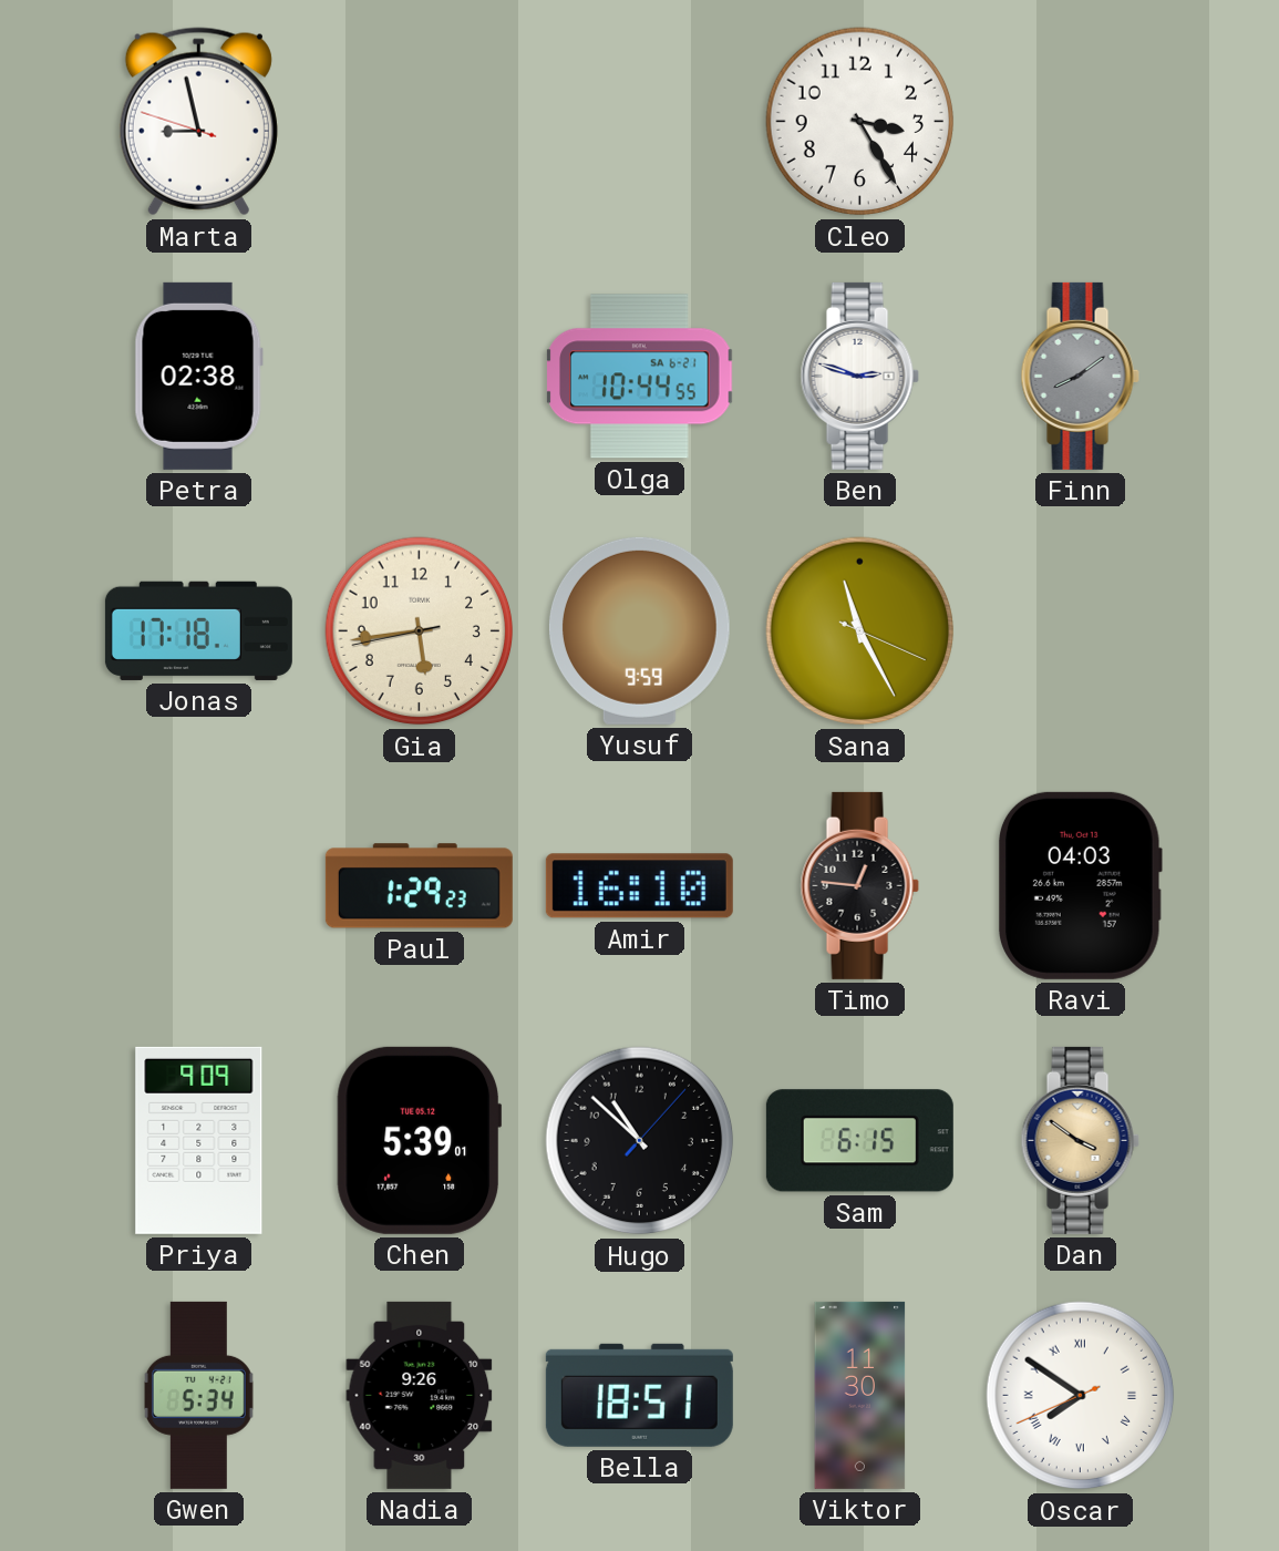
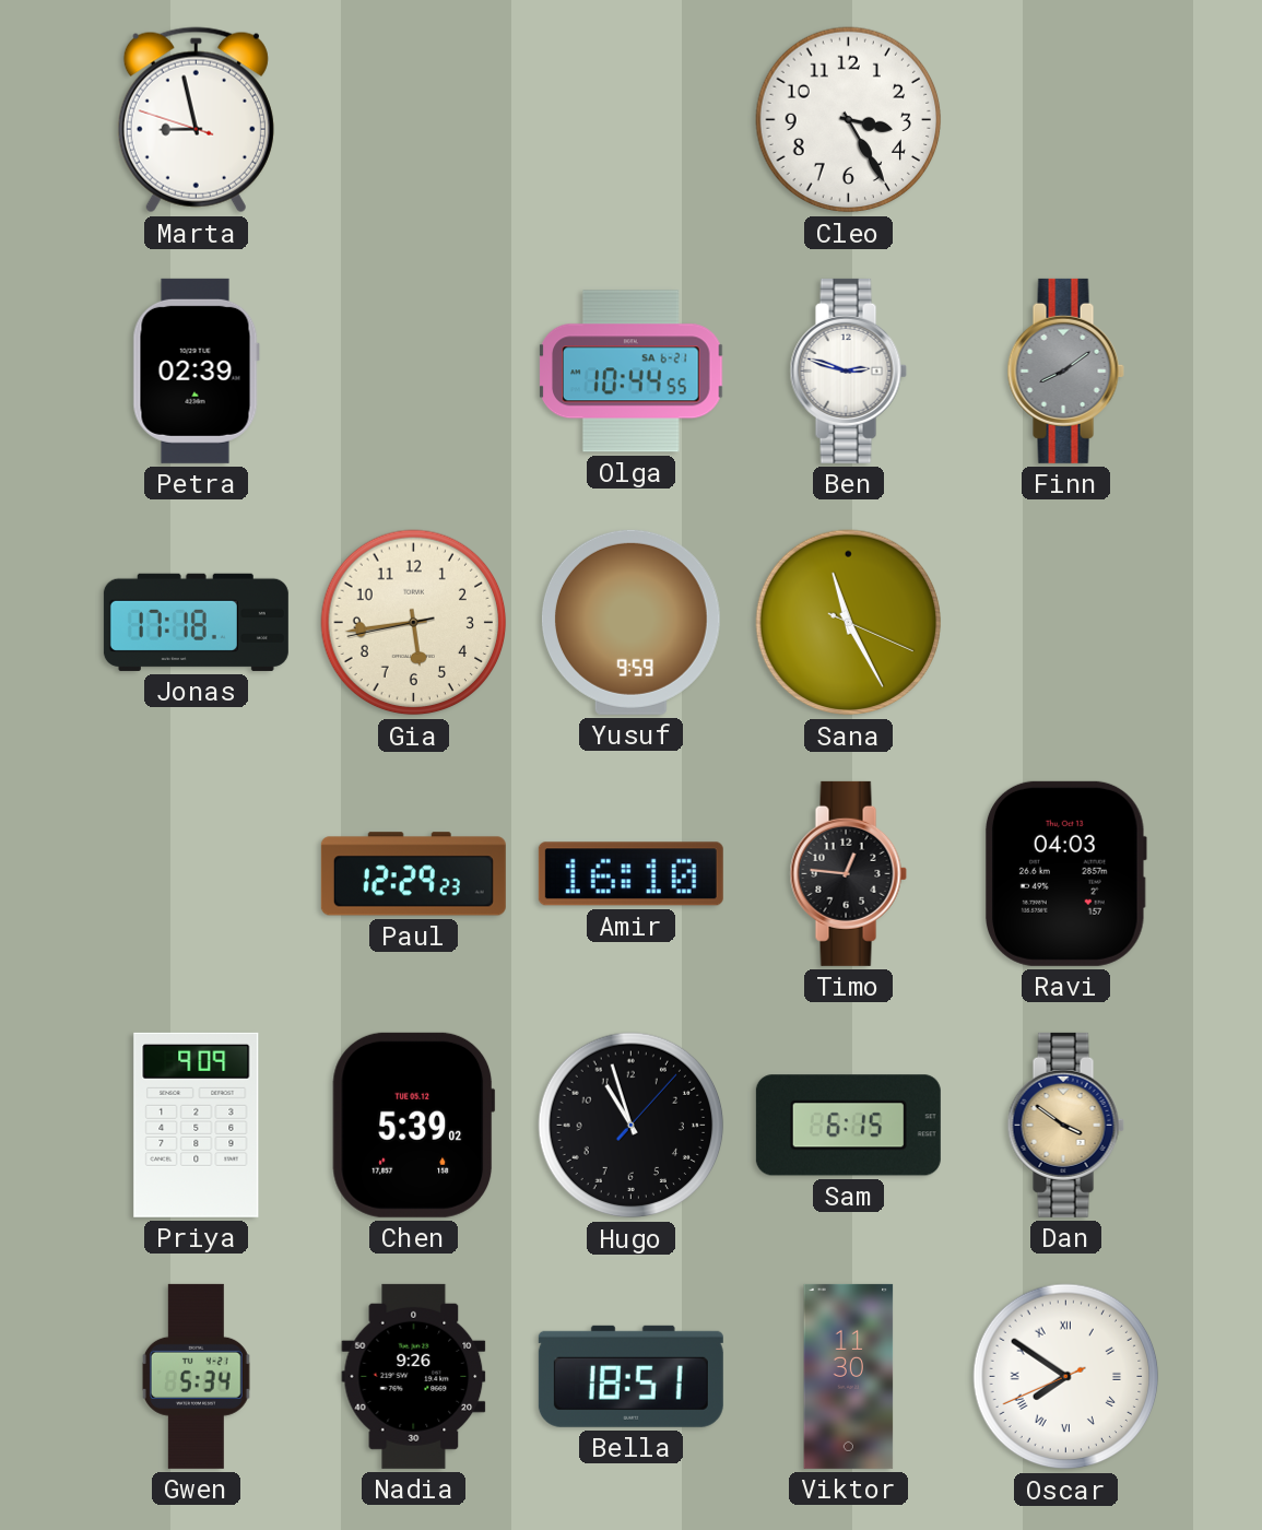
Petra: 02:38 -> 02:39 (196, 370)
Paul: 1:29 -> 12:29 (413, 874)
Chen: 5:39:01 -> 5:39:02 (414, 1125)
Hugo: 10:52 -> 10:57 (632, 1126)
